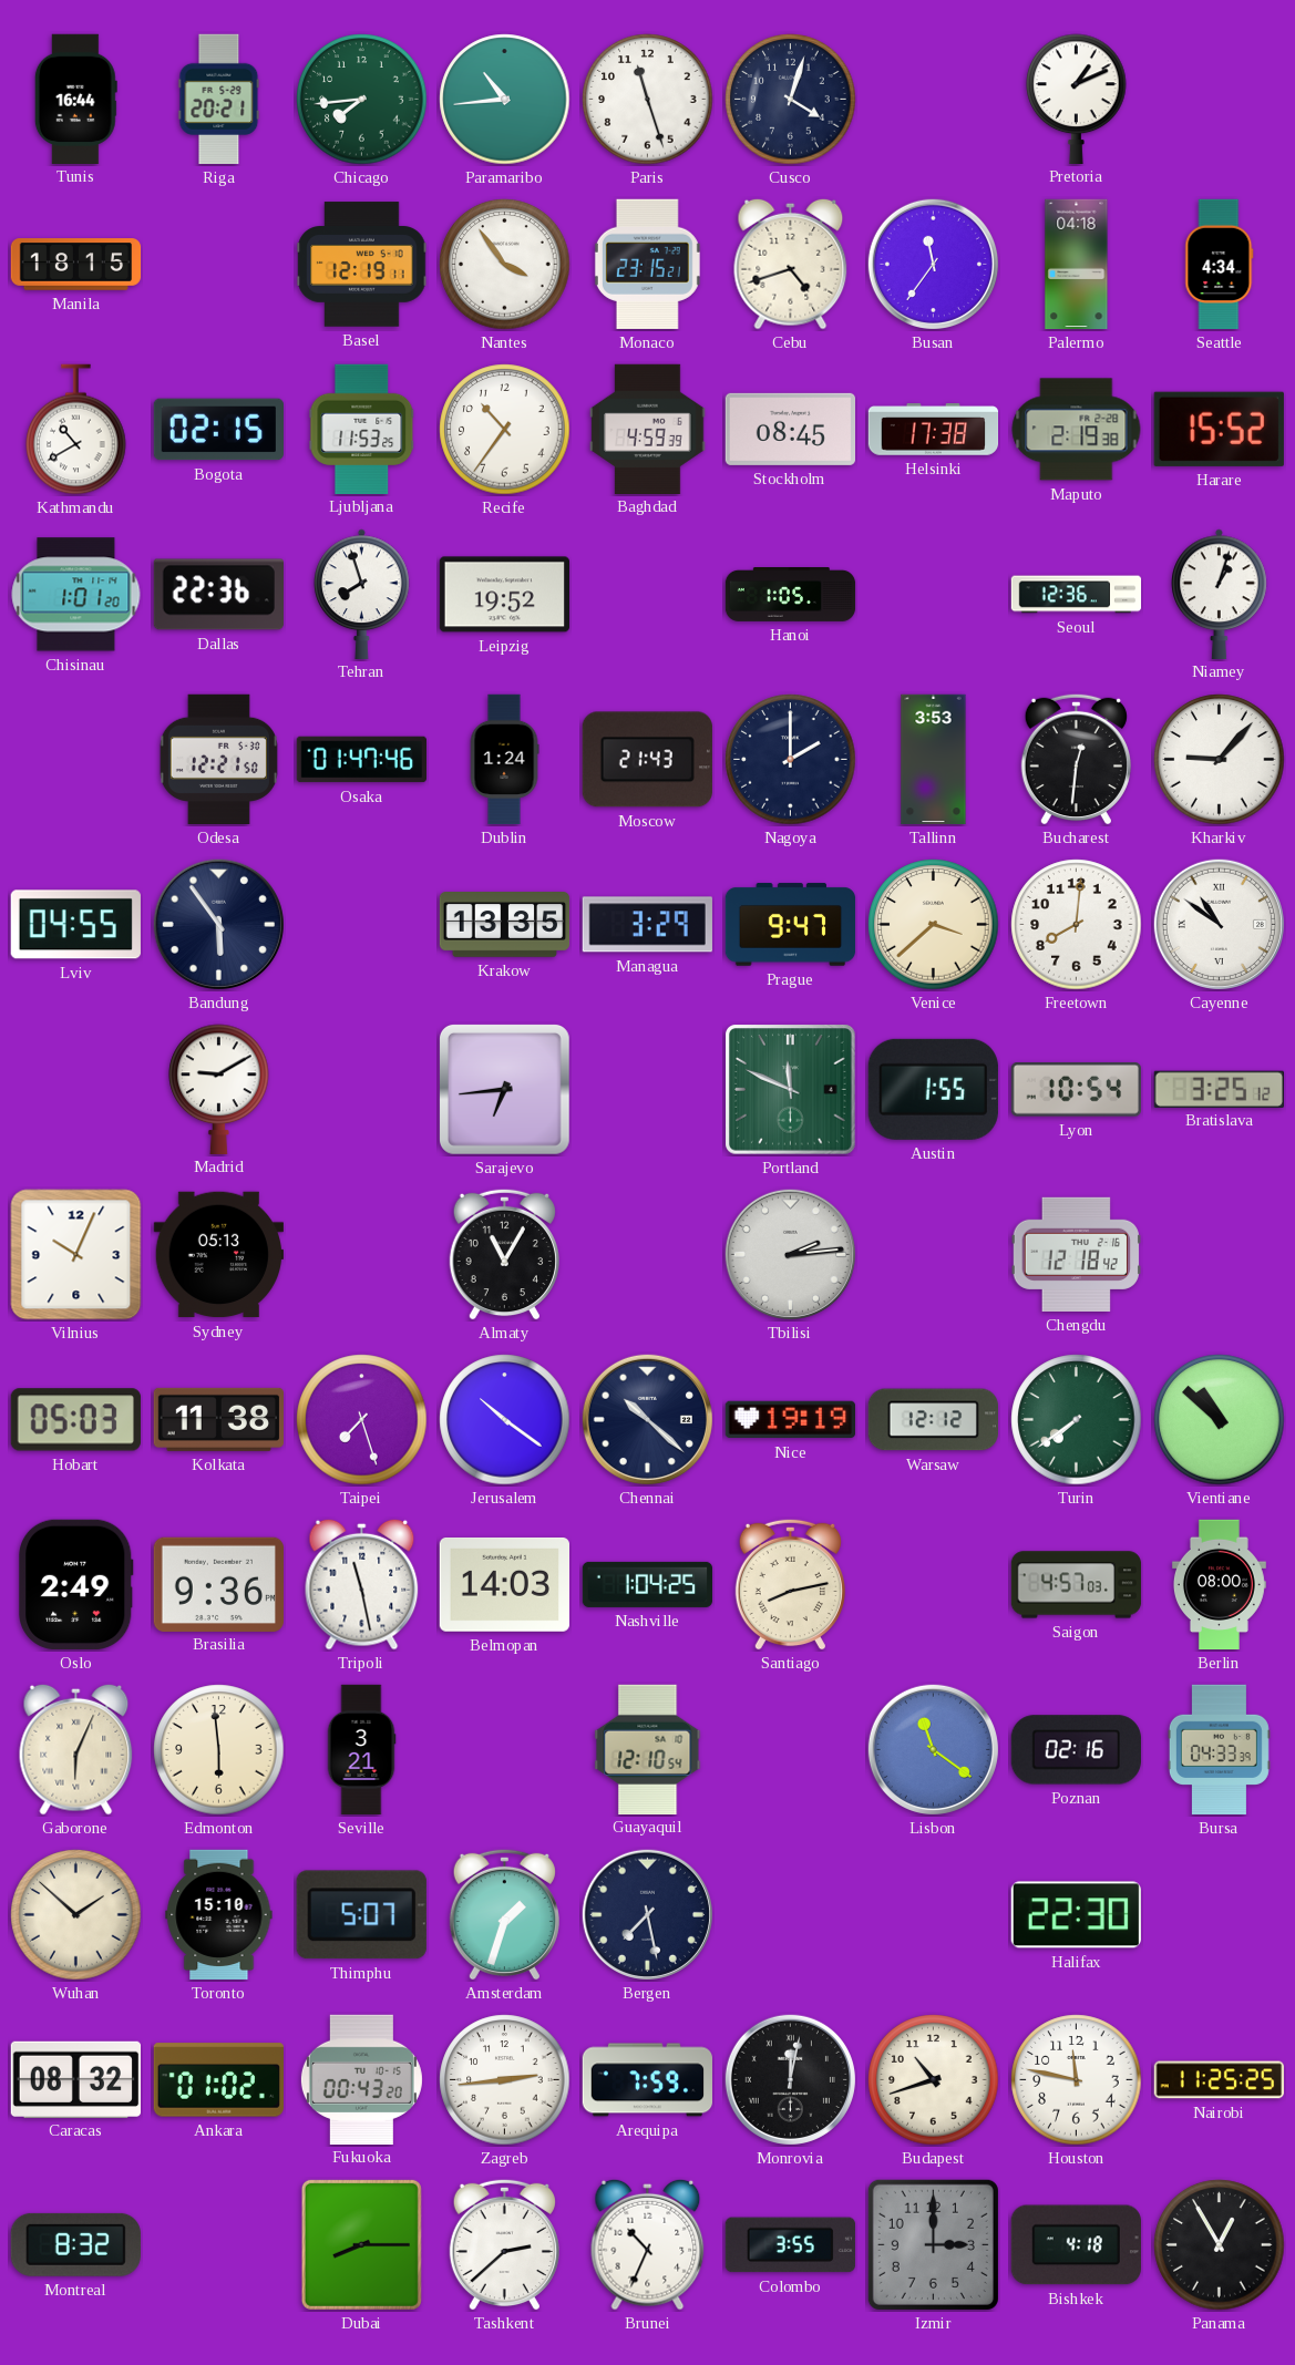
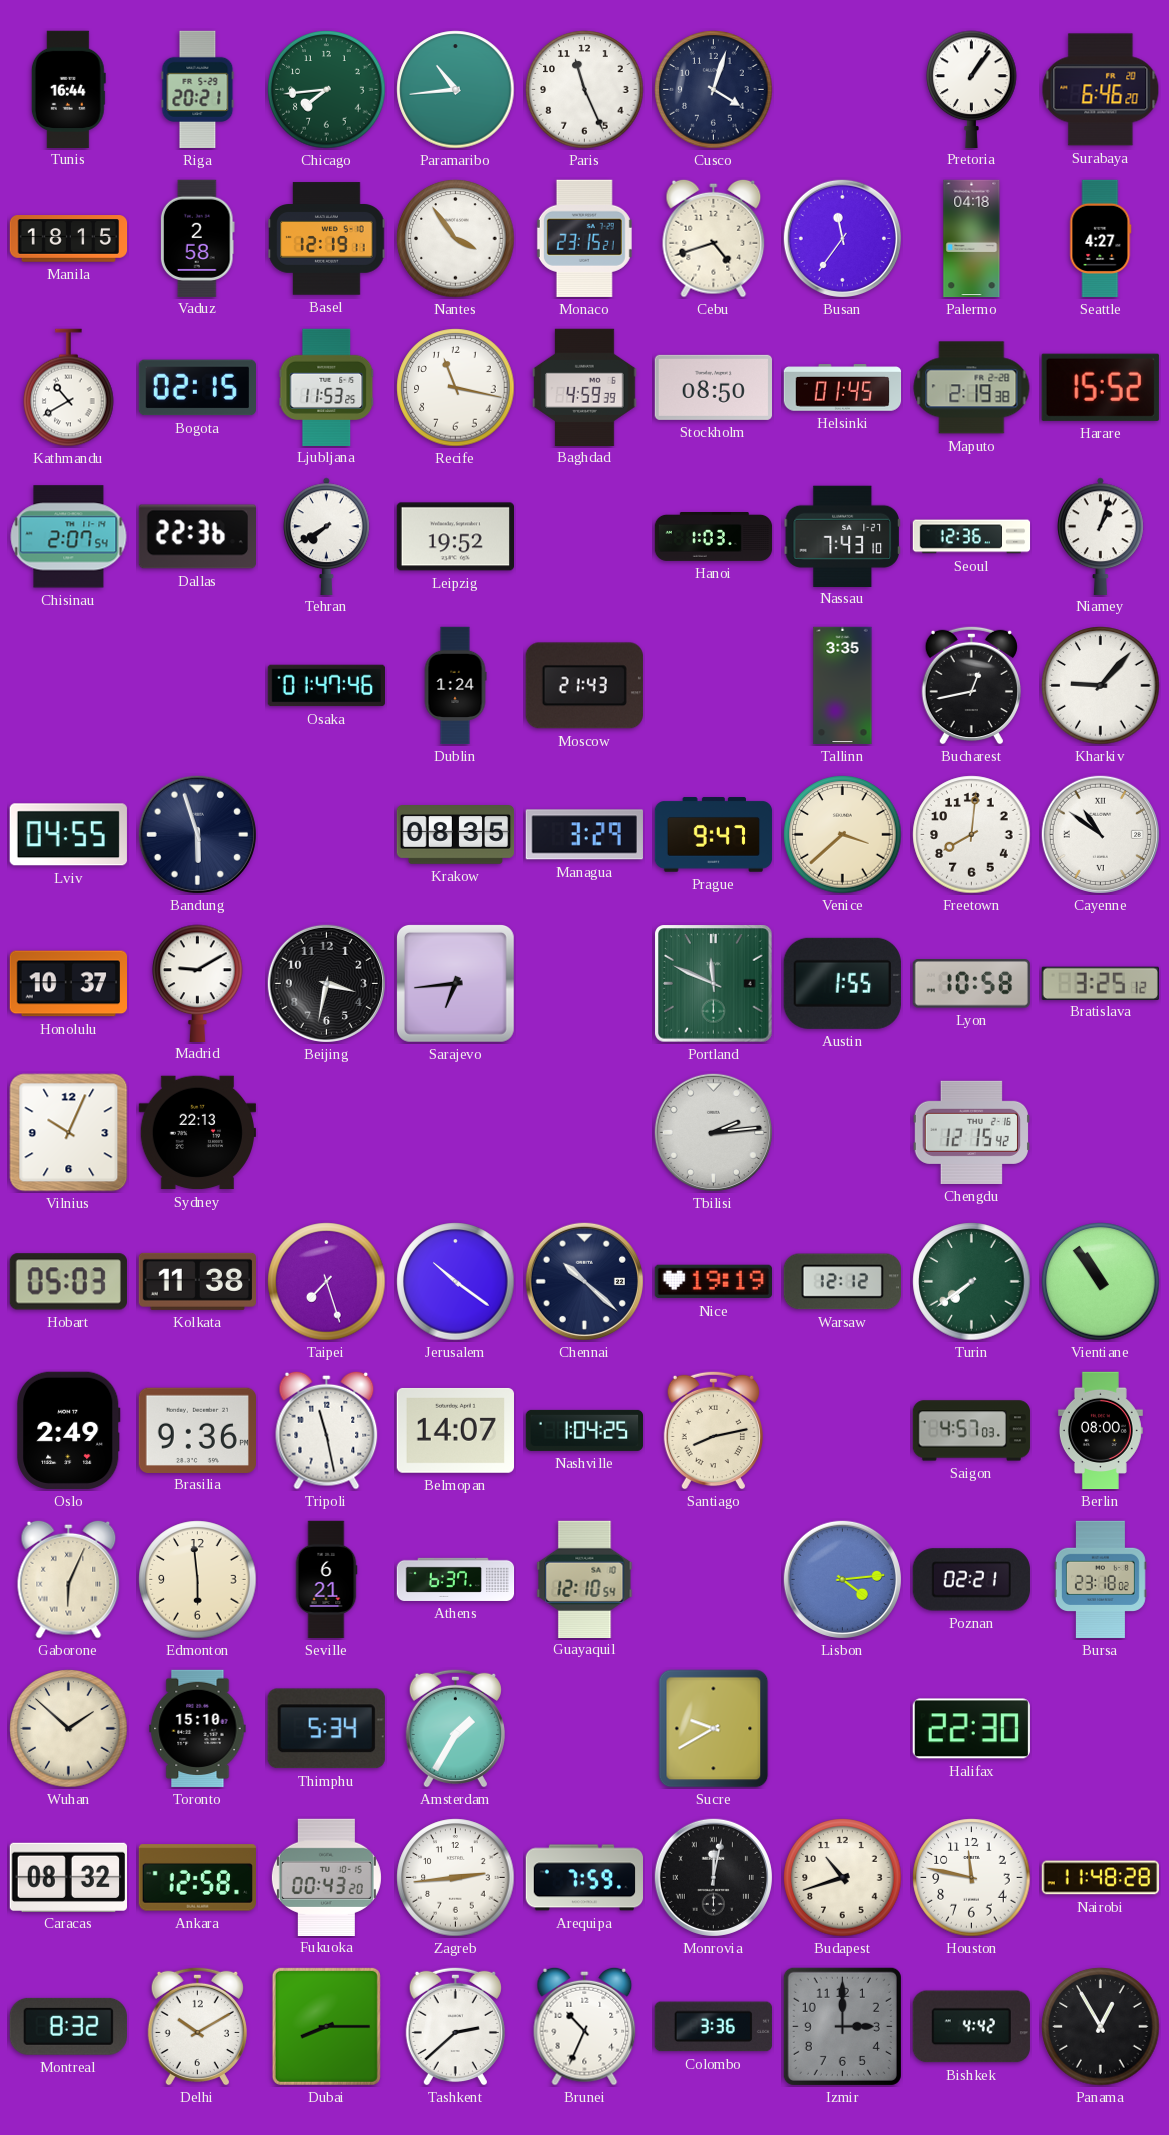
Paris: 11:27 -> 11:26 (585, 90)
Pretoria: 1:11 -> 1:06 (972, 89)
Surabaya: none -> 6:46 (1101, 90)
Vaduz: none -> 2:58 (197, 238)
Seattle: 4:34 -> 4:27 (1101, 239)
Recife: 10:36 -> 11:17 (456, 388)
Stockholm: 08:45 -> 08:50 (713, 387)
Helsinki: 17:38 -> 01:45 (843, 388)
Chisinau: 1:01 -> 2:07 (69, 537)
Tehran: 7:57 -> 7:40 (327, 536)
Hanoi: 1:05 -> 1:03 (714, 537)
Nassau: none -> 7:43 (842, 536)
Odesa: 12:21 -> none (218, 760)
Nagoya: 2:00 -> none (791, 760)
Tallinn: 3:53 -> 3:35 (843, 686)
Bucharest: 12:31 -> 12:43 (971, 685)
Bandung: 5:54 -> 5:57 (197, 834)
Krakow: 13:35 -> 08:35 (456, 835)
Honolulu: none -> 10:37 (68, 984)
Beijing: none -> 3:32 (326, 983)
Lyon: 10:54 -> 10:58 (971, 984)
Sydney: 05:13 -> 22:13 (197, 1133)
Almaty: 11:05 -> none (504, 1254)
Chengdu: 12:18 -> 12:15 (971, 1132)
Vientiane: 10:52 -> 10:54 (1101, 1282)
Belmopan: 14:03 -> 14:07 (455, 1430)
Seville: 3:21 -> 6:21 (326, 1580)
Athens: none -> 6:37 (456, 1579)
Lisbon: 11:21 -> 4:14 (842, 1579)
Poznan: 02:16 -> 02:21 (971, 1580)
Bursa: 04:33 -> 23:18 (1100, 1580)
Thimphu: 5:07 -> 5:34 (326, 1729)
Amsterdam: 1:33 -> 1:35 (455, 1728)
Bergen: 7:28 -> none (647, 1914)
Sucre: none -> 9:40 (714, 1729)
Ankara: 01:02 -> 12:58 (197, 1878)
Nairobi: 11:25 -> 11:48 (1100, 1878)
Delhi: none -> 10:10 (197, 2026)
Colombo: 3:55 -> 3:36 (713, 2027)
Bishkek: 4:18 -> 4:42 (971, 2027)
